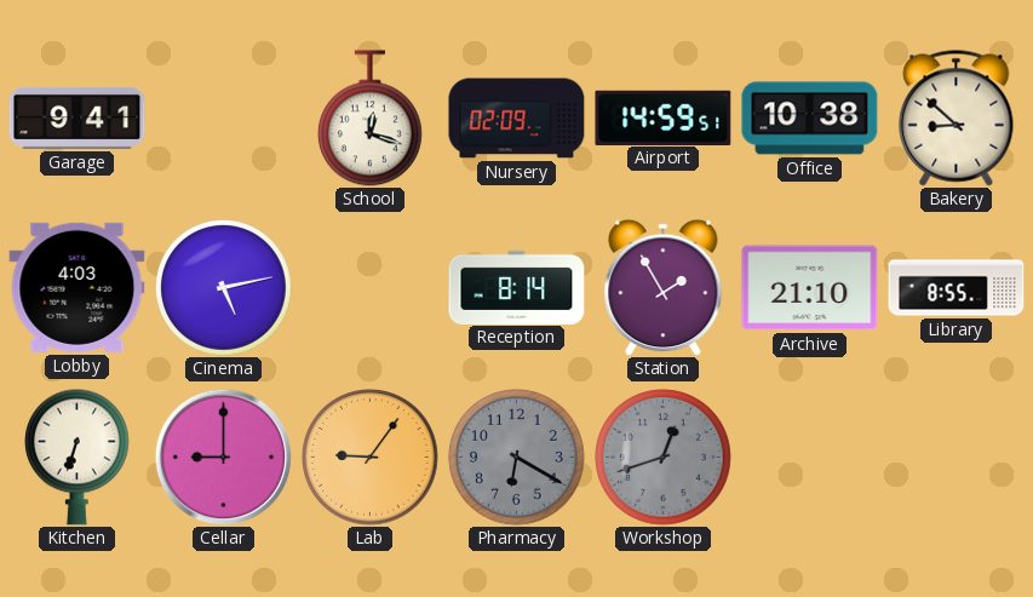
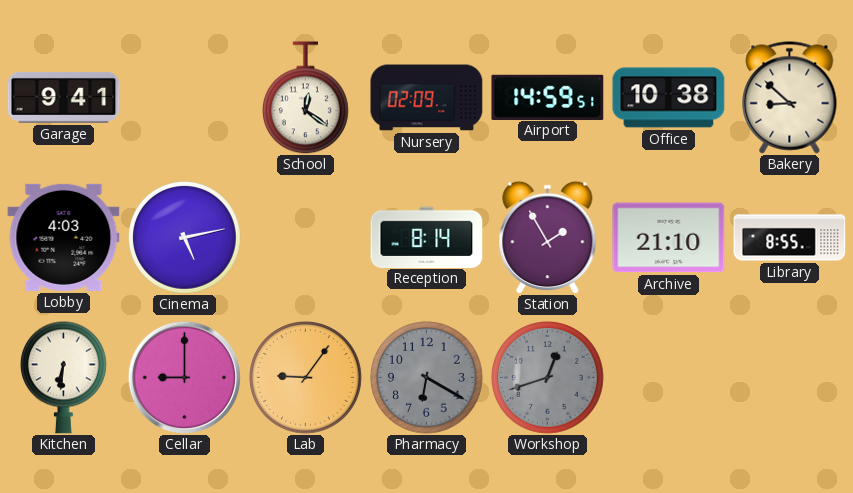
School: 12:18 -> 12:21 (305, 98)
Kitchen: 6:33 -> 6:31 (63, 377)
